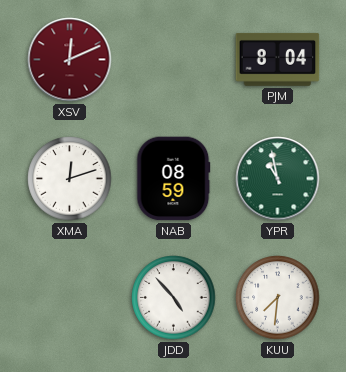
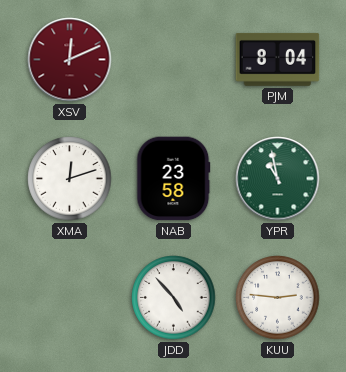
NAB: 08:59 -> 23:58 (174, 179)
KUU: 7:31 -> 2:46 (278, 298)
